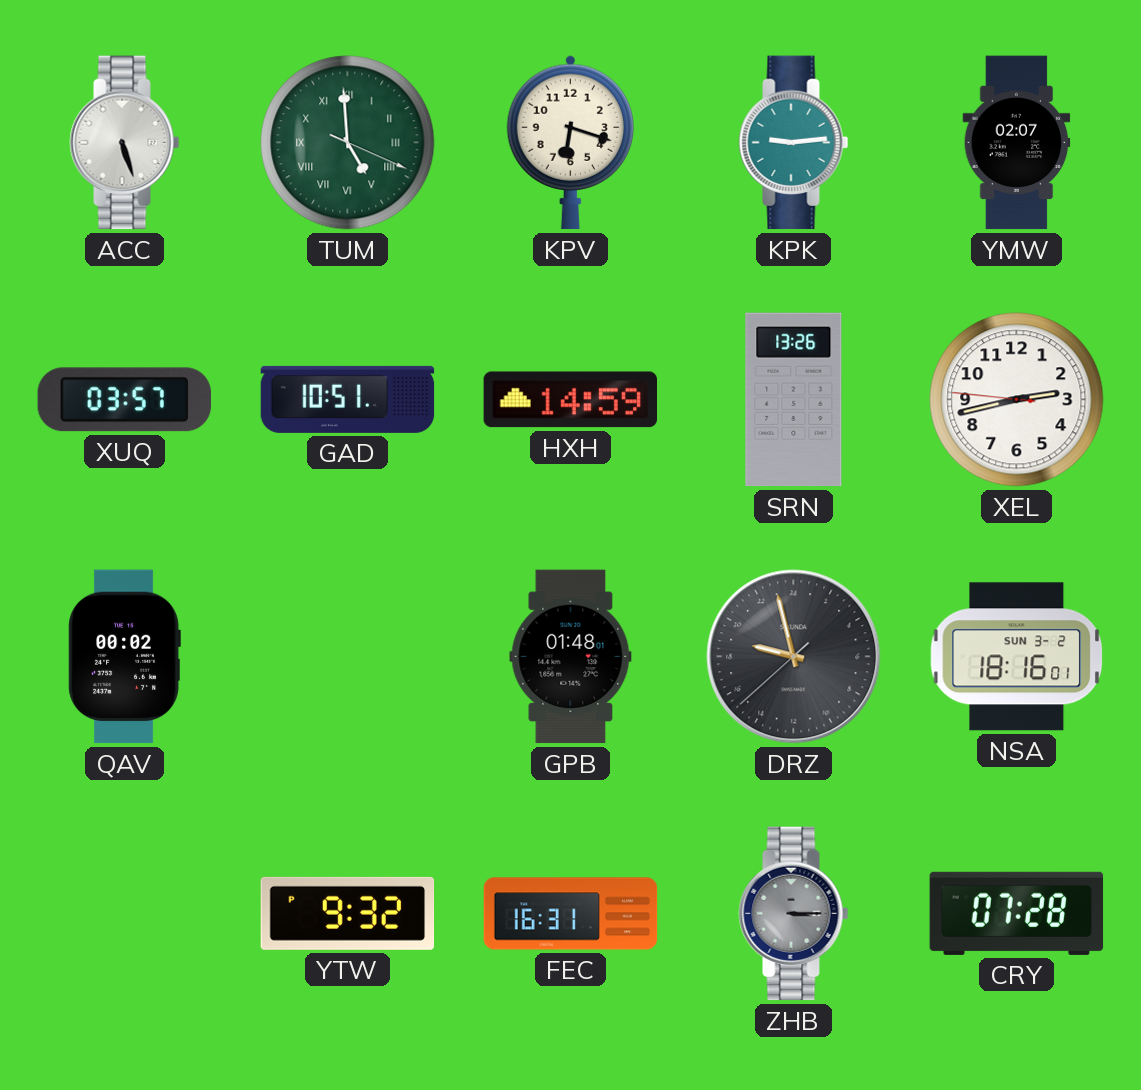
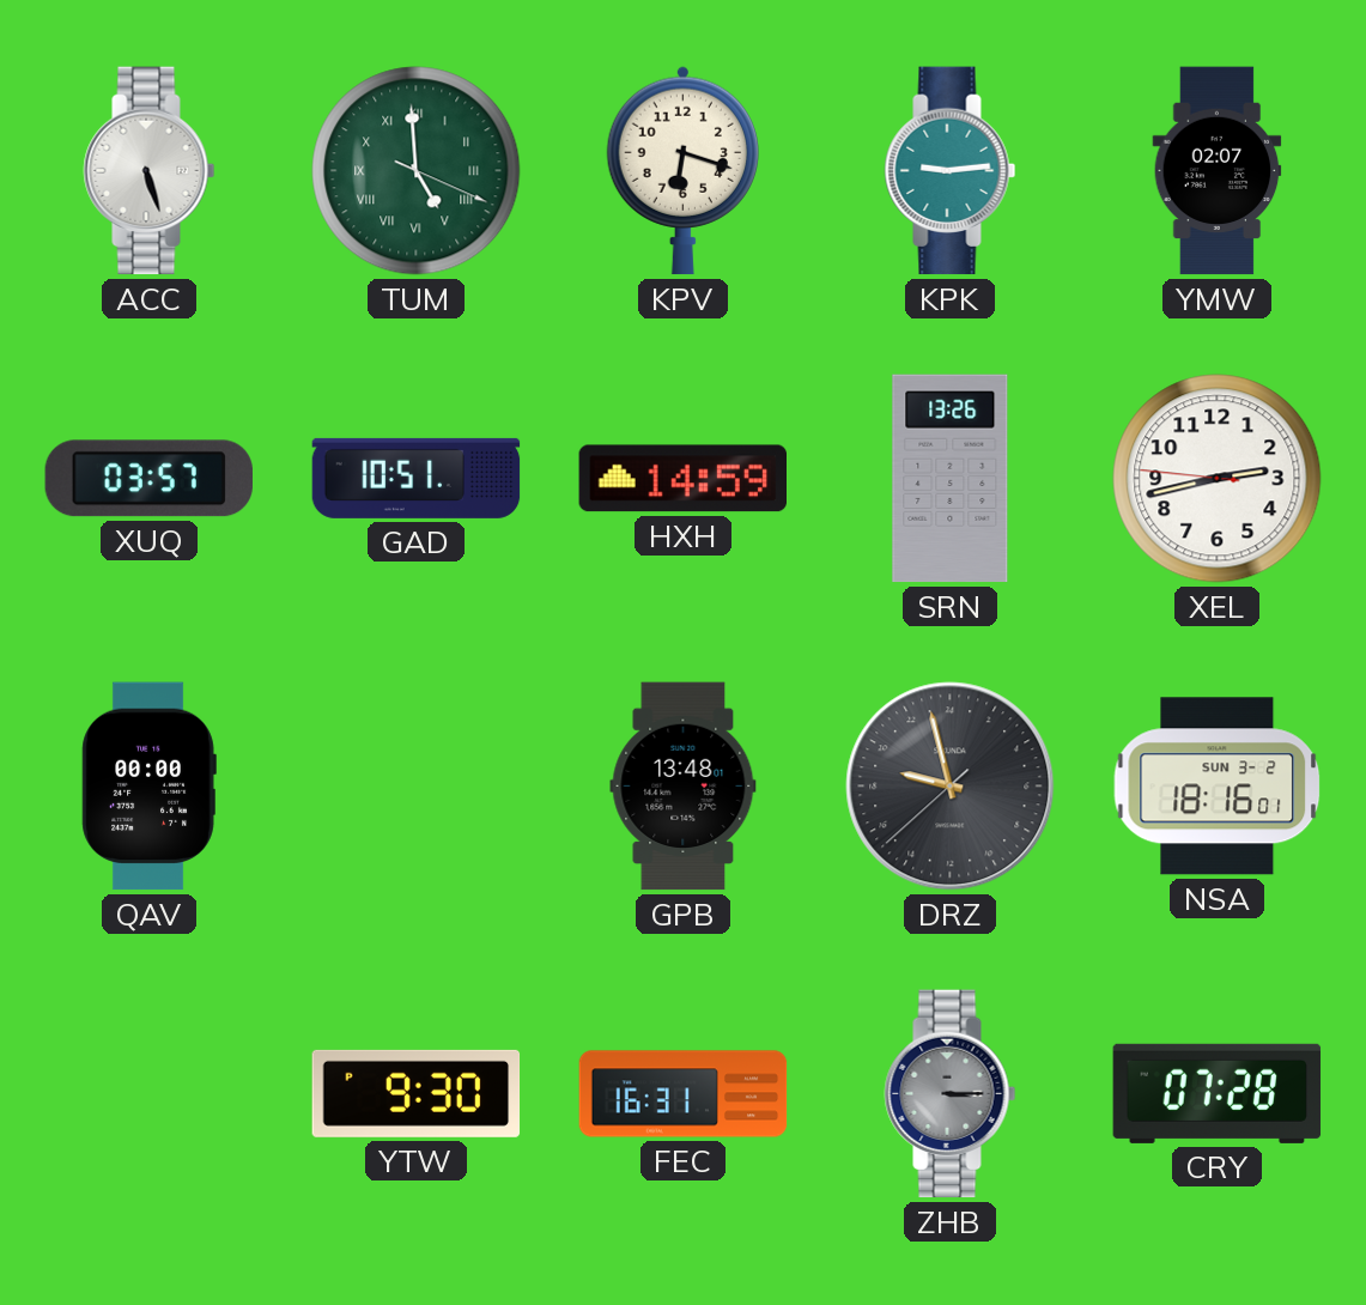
QAV: 00:02 -> 00:00 (148, 787)
GPB: 01:48 -> 13:48 (684, 787)
YTW: 9:32 -> 9:30 (417, 1093)
